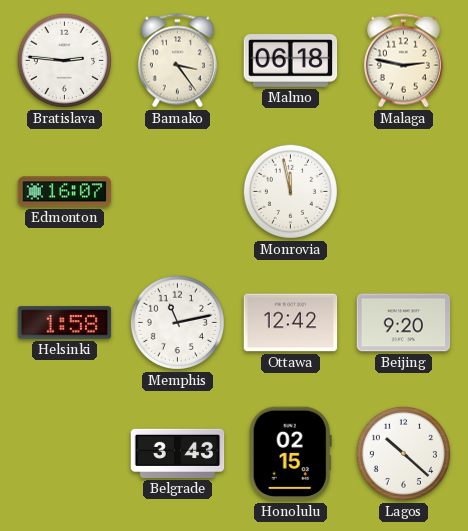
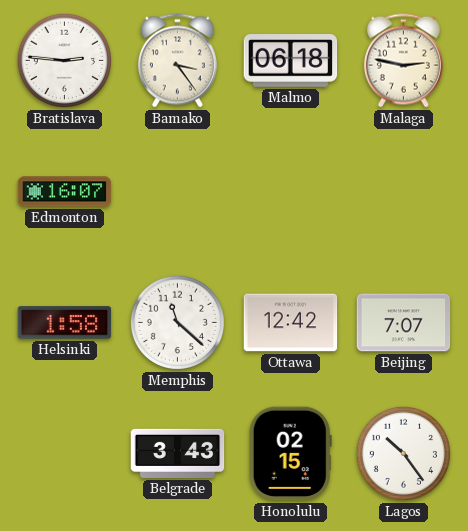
Monrovia: 11:58 -> none (290, 191)
Memphis: 11:13 -> 11:22 (177, 322)
Beijing: 9:20 -> 7:07 (404, 323)
Lagos: 10:22 -> 10:24 (403, 453)
